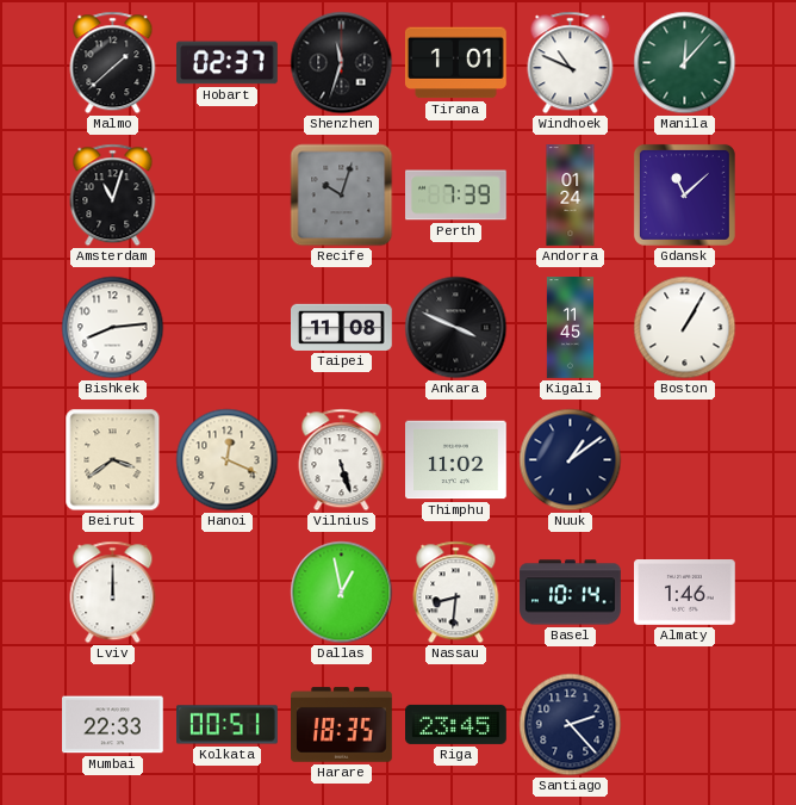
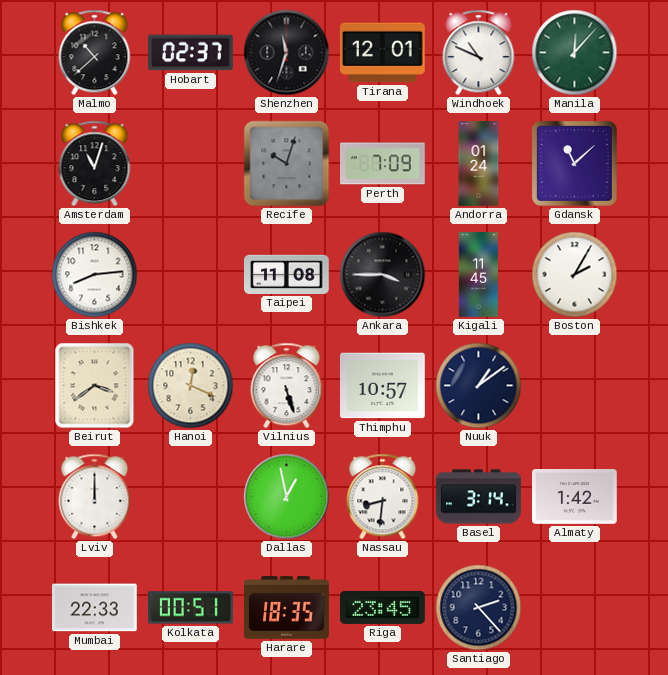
Malmo: 1:38 -> 10:38 (95, 53)
Tirana: 1:01 -> 12:01 (382, 53)
Perth: 7:39 -> 7:09 (383, 164)
Ankara: 3:49 -> 3:45 (383, 275)
Boston: 1:05 -> 2:05 (575, 275)
Thimphu: 11:02 -> 10:57 (383, 386)
Basel: 10:14 -> 3:14 (479, 497)
Almaty: 1:46 -> 1:42 (575, 497)
